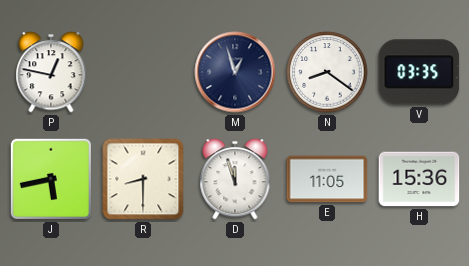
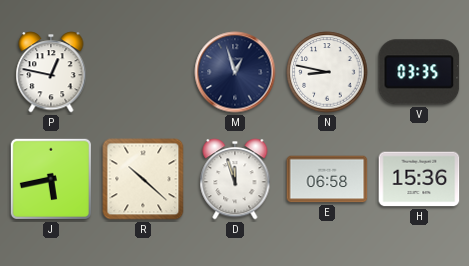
N: 8:21 -> 8:47 (327, 72)
R: 8:30 -> 10:22 (143, 179)
E: 11:05 -> 06:58 (327, 179)
